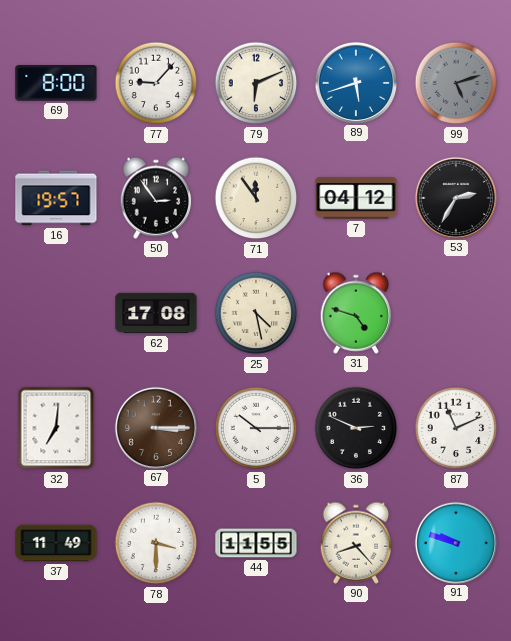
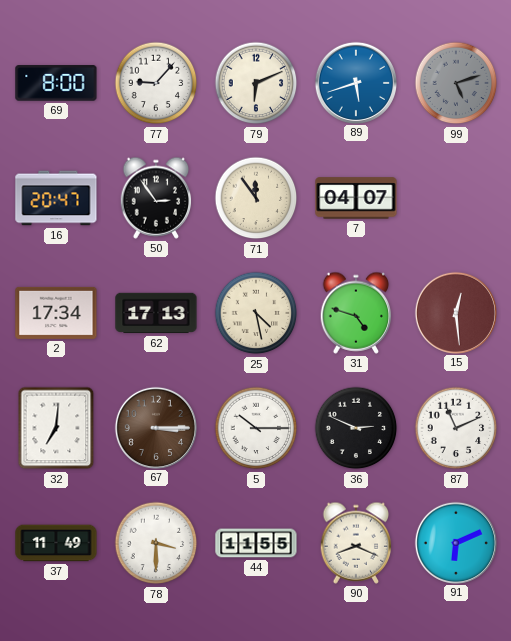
16: 19:57 -> 20:47 (56, 198)
7: 04:12 -> 04:07 (356, 198)
53: 2:35 -> none (455, 197)
2: none -> 17:34 (56, 313)
62: 17:08 -> 17:13 (156, 313)
15: none -> 12:29 (455, 312)
90: 8:23 -> 8:19 (356, 543)
91: 9:48 -> 6:11 (455, 542)
